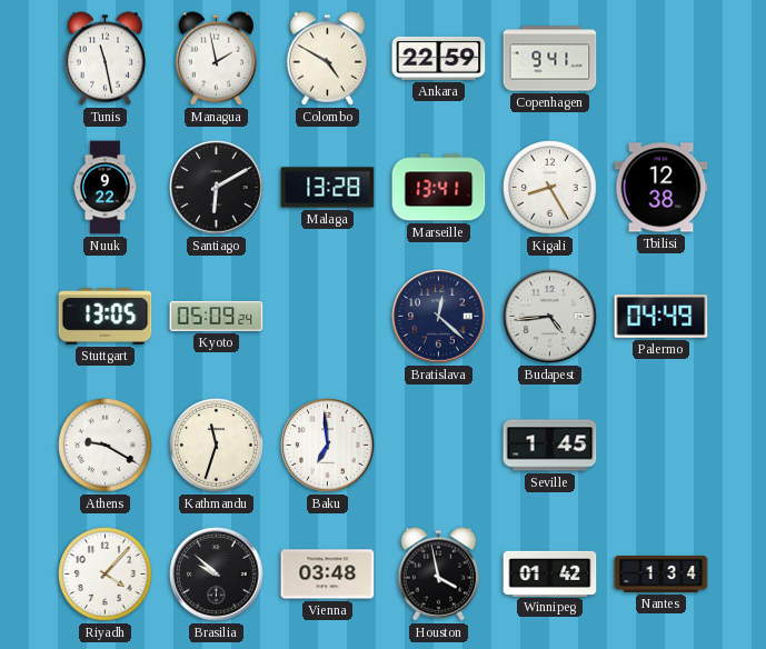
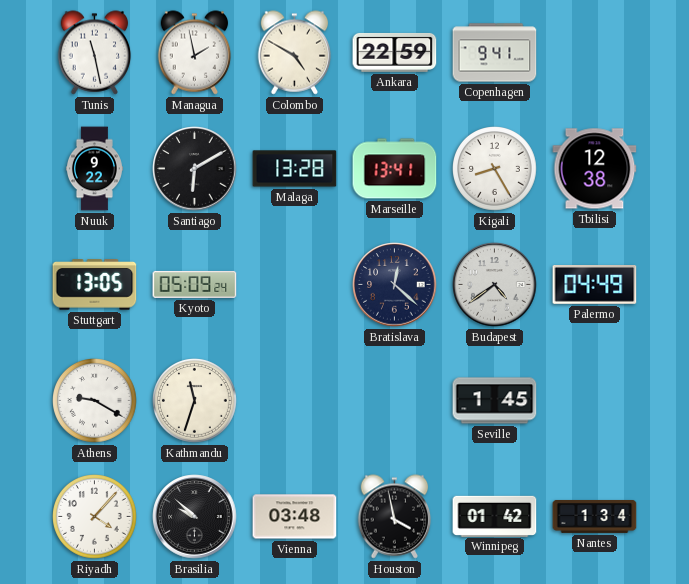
Budapest: 4:44 -> 4:39 (495, 285)
Baku: 6:59 -> none (328, 446)
